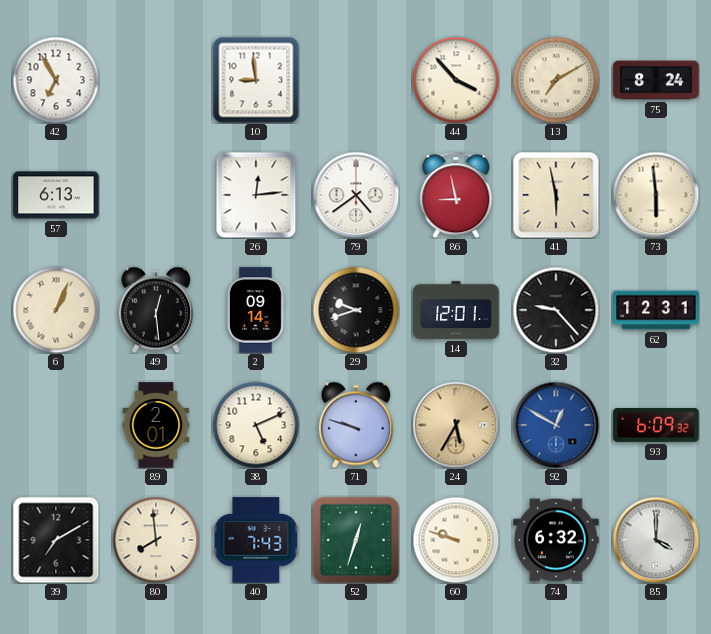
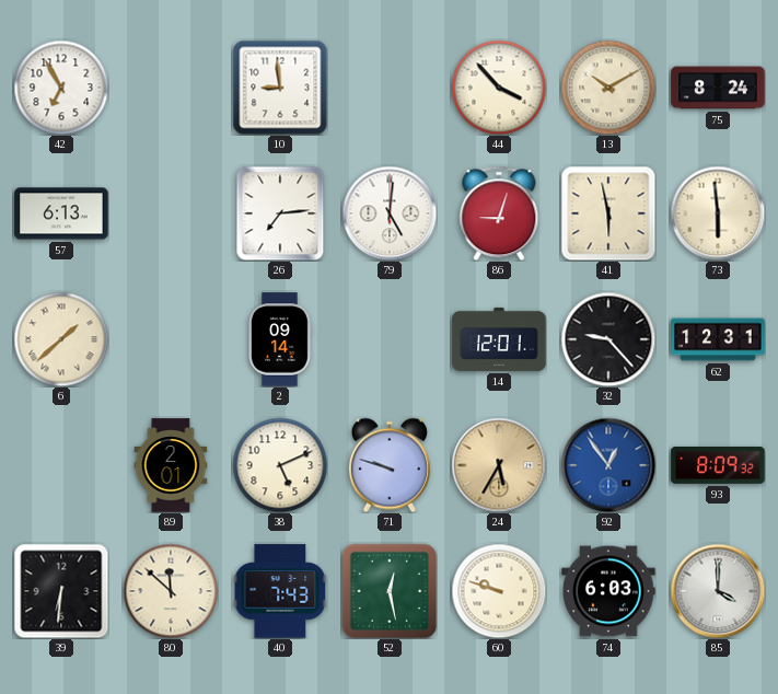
13: 7:10 -> 10:10 (608, 88)
26: 12:14 -> 7:14 (280, 213)
79: 4:39 -> 5:01 (390, 213)
86: 8:58 -> 9:03 (499, 213)
6: 1:04 -> 1:38 (61, 339)
49: 12:29 -> none (156, 310)
29: 9:42 -> none (356, 310)
92: 12:50 -> 12:54 (608, 465)
93: 6:09 -> 8:09 (718, 466)
39: 7:10 -> 6:31 (61, 591)
80: 7:59 -> 11:52 (171, 591)
52: 12:33 -> 12:28 (390, 591)
74: 6:32 -> 6:03 (608, 591)
